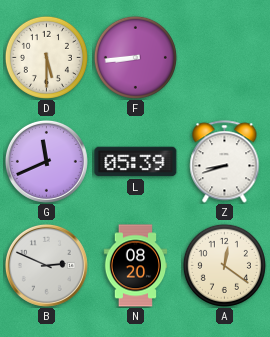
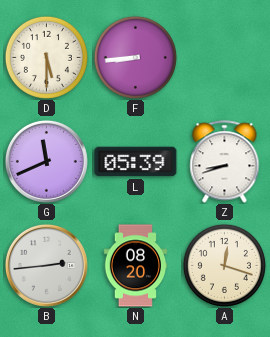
B: 2:49 -> 2:44 (46, 265)
A: 12:21 -> 12:18 (224, 265)
